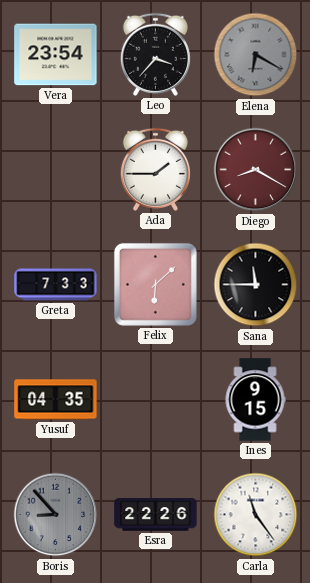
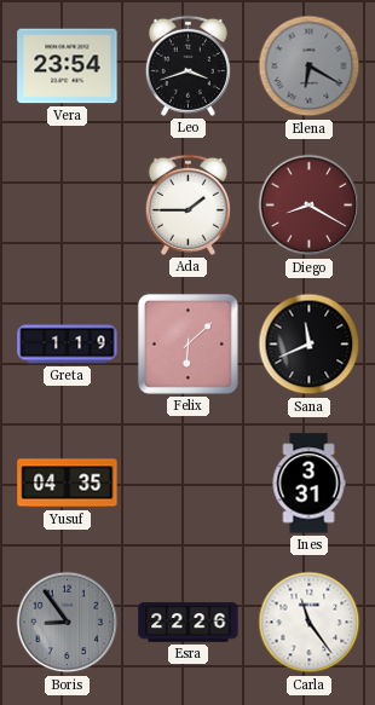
Leo: 3:37 -> 3:42 (187, 65)
Greta: 7:33 -> 1:19 (68, 345)
Sana: 11:45 -> 11:41 (310, 345)
Ines: 9:15 -> 3:31 (308, 484)
Boris: 8:53 -> 8:54 (68, 623)
